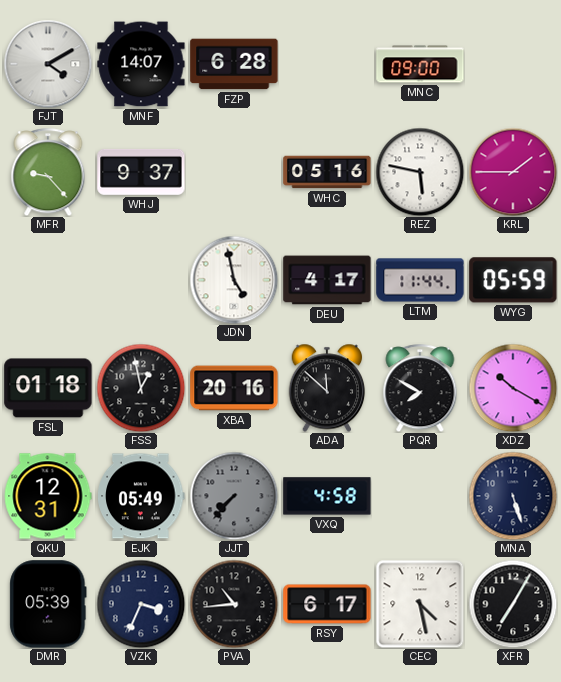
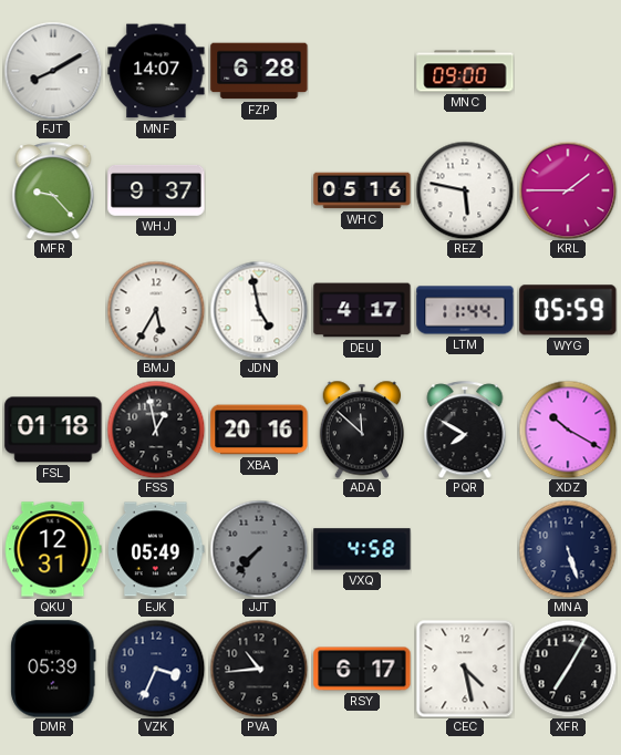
FJT: 4:10 -> 8:10 (53, 71)
BMJ: none -> 5:35 (156, 310)
